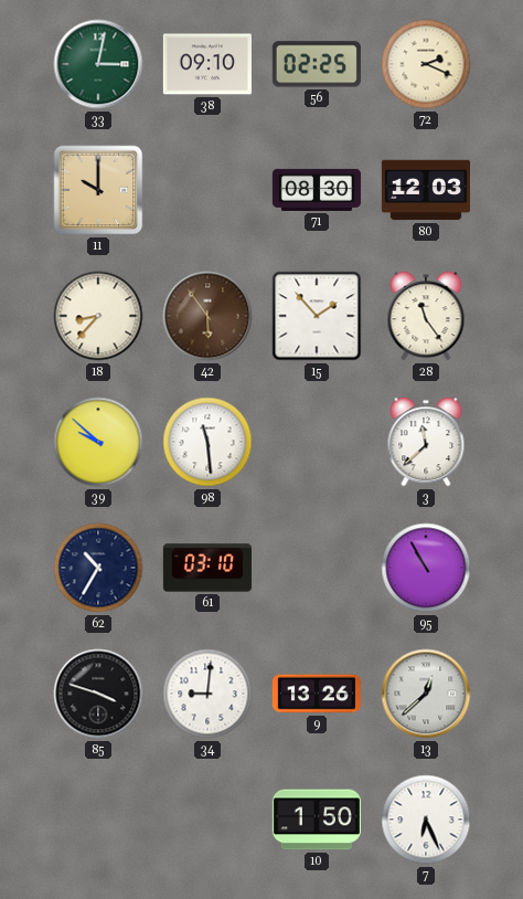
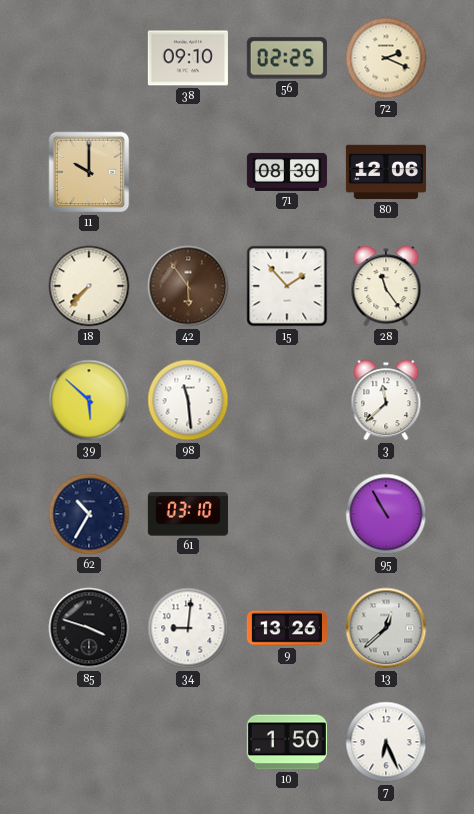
33: 3:02 -> none (98, 64)
80: 12:03 -> 12:06 (386, 172)
18: 8:37 -> 7:37 (89, 286)
39: 9:52 -> 5:52 (89, 400)
